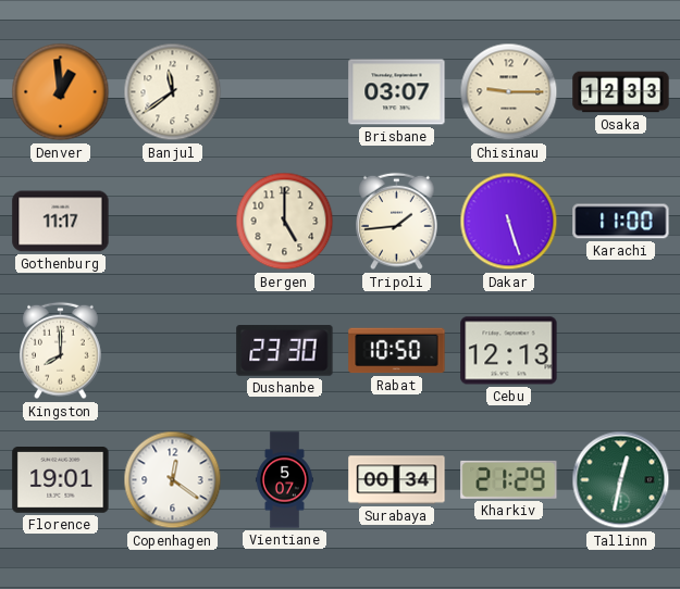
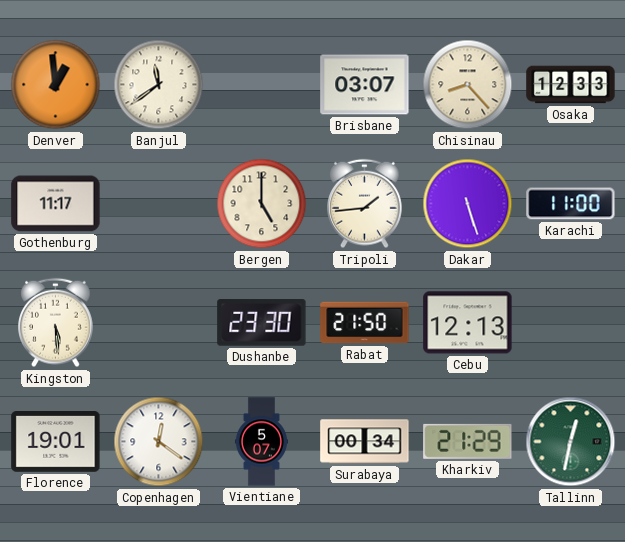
Chisinau: 9:15 -> 8:23 (468, 85)
Kingston: 8:00 -> 5:29 (56, 323)
Rabat: 10:50 -> 21:50 (365, 323)
